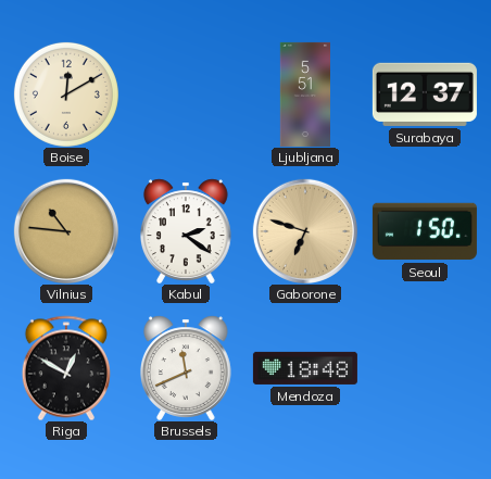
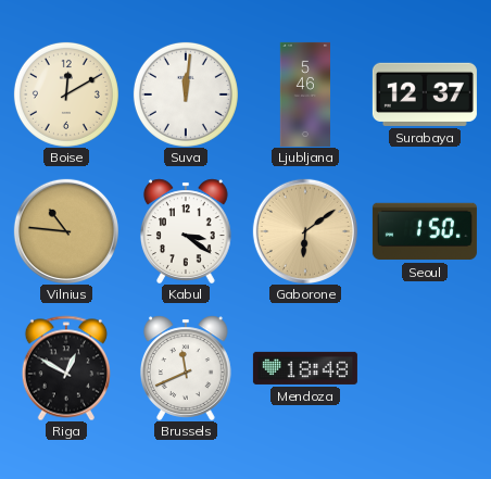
Suva: none -> 12:01 (186, 94)
Ljubljana: 5:51 -> 5:46 (304, 94)
Kabul: 2:21 -> 3:21 (186, 231)
Gaborone: 6:48 -> 6:09 (305, 231)
